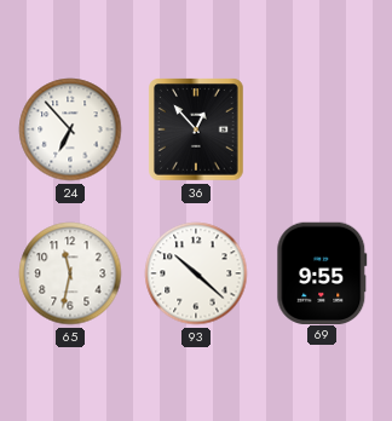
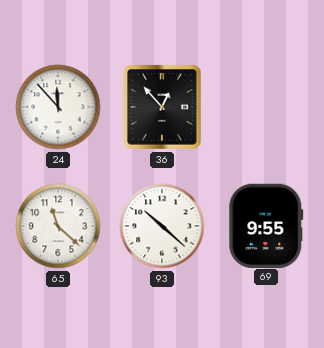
24: 6:53 -> 11:53 (58, 107)
65: 11:32 -> 11:22 (58, 226)
